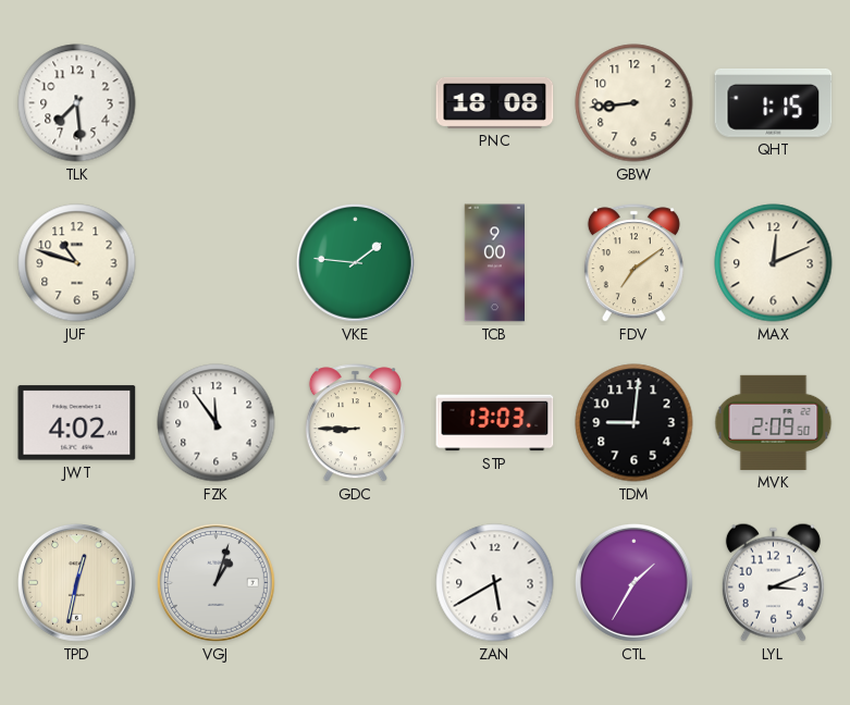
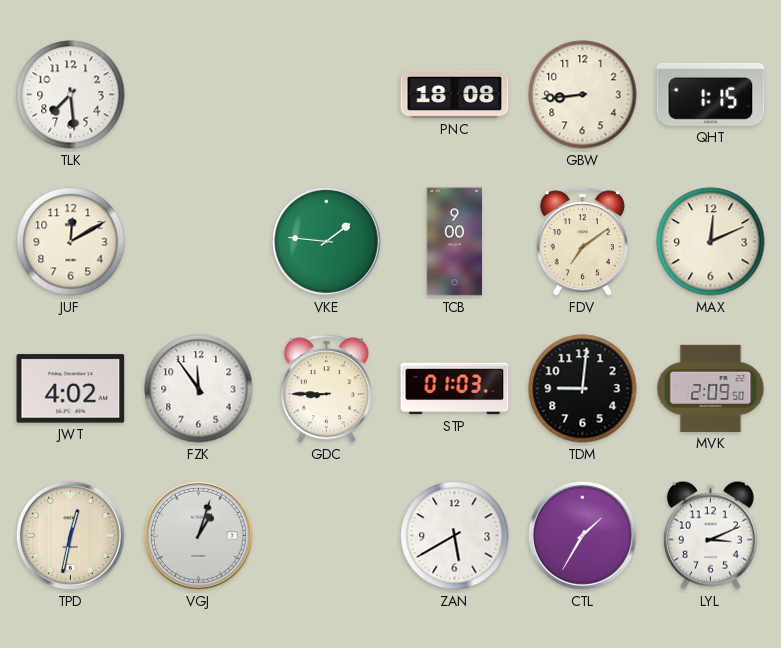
JUF: 10:48 -> 12:10 (71, 242)
STP: 13:03 -> 01:03 (455, 389)
